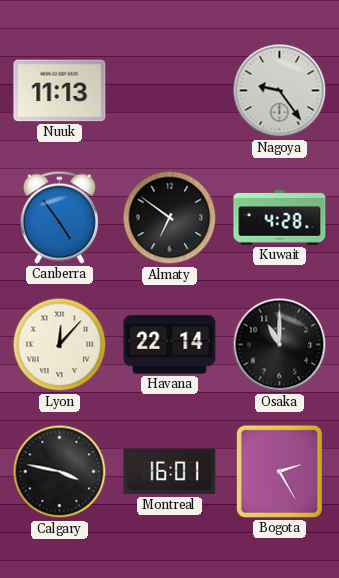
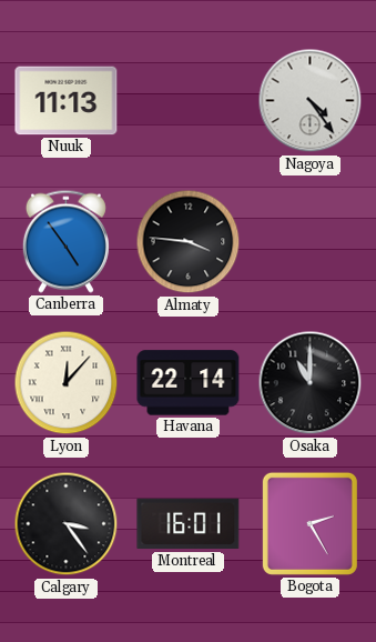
Nagoya: 9:24 -> 4:24 (311, 101)
Almaty: 6:51 -> 3:46 (189, 242)
Kuwait: 4:28 -> none (280, 218)
Calgary: 3:47 -> 3:24 (67, 524)
